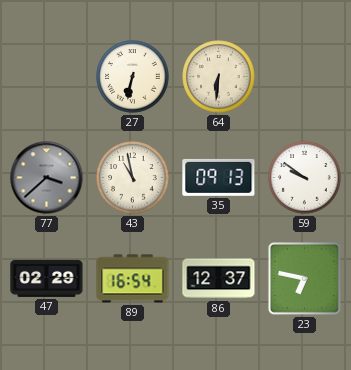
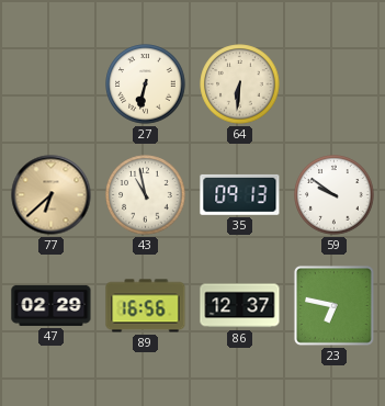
77: 3:38 -> 6:38 (52, 195)
77 dial: grey -> champagne (52, 195)
89: 16:54 -> 16:56 (146, 306)
